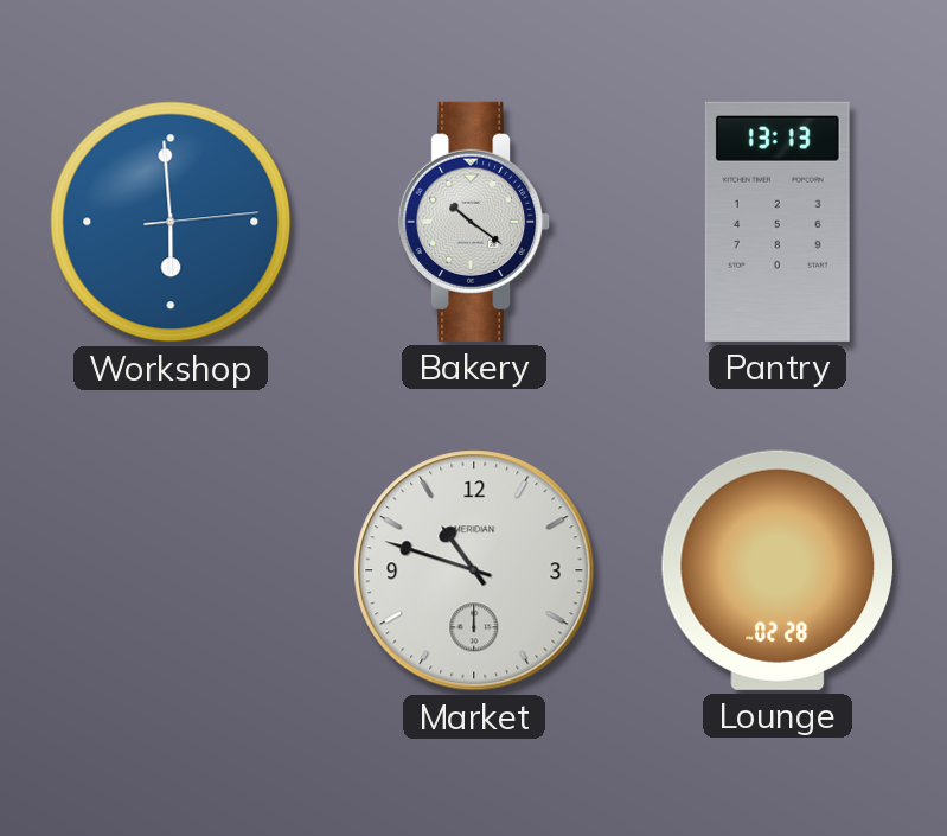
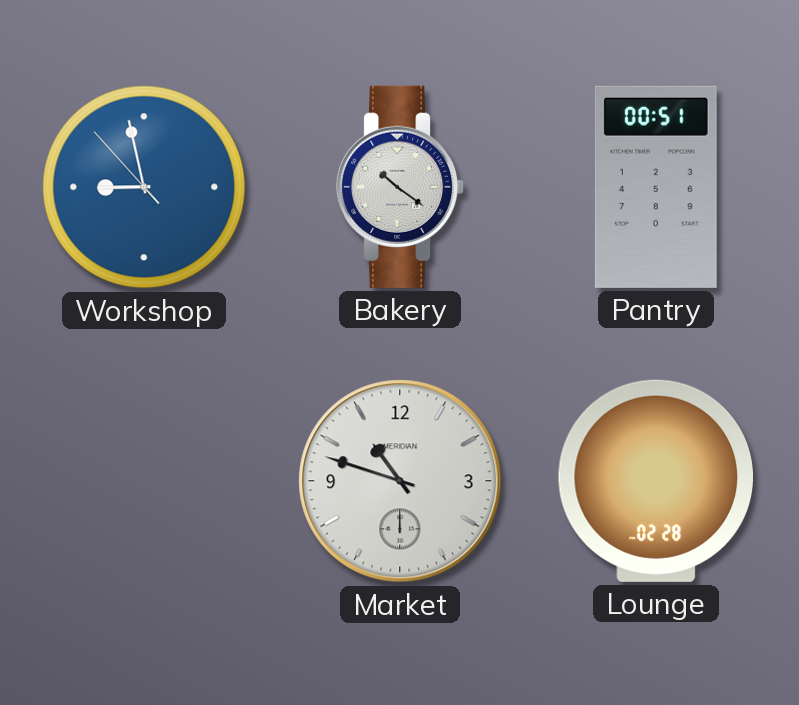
Workshop: 5:59 -> 8:57 (144, 187)
Pantry: 13:13 -> 00:51 (656, 187)
